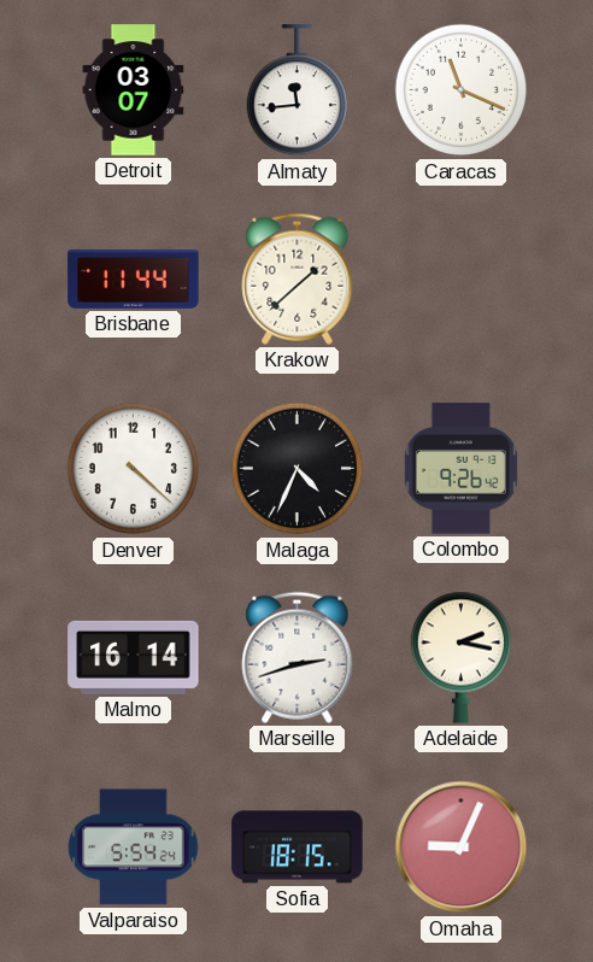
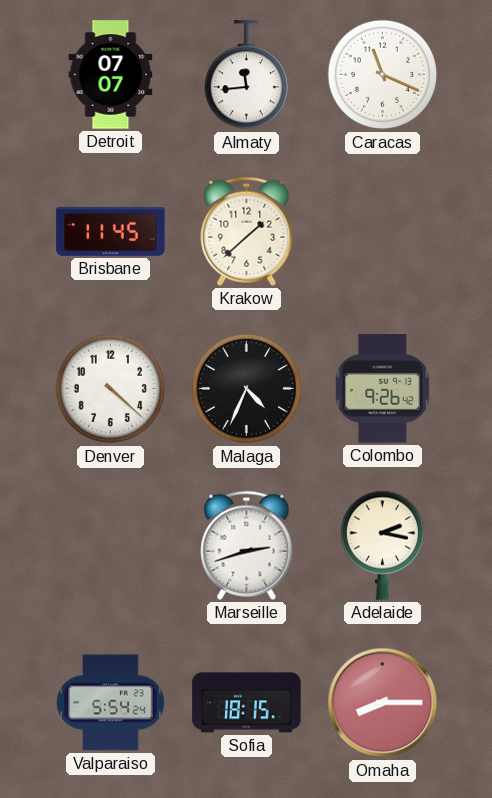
Detroit: 03:07 -> 07:07 (111, 75)
Brisbane: 11:44 -> 11:45 (111, 232)
Malmo: 16:14 -> none (134, 657)
Omaha: 9:04 -> 8:15 (383, 703)
